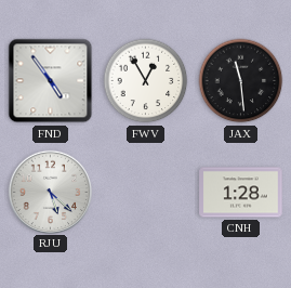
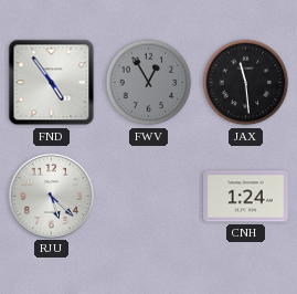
FWV dial: white -> grey (149, 83)
CNH: 1:28 -> 1:24 (246, 197)
